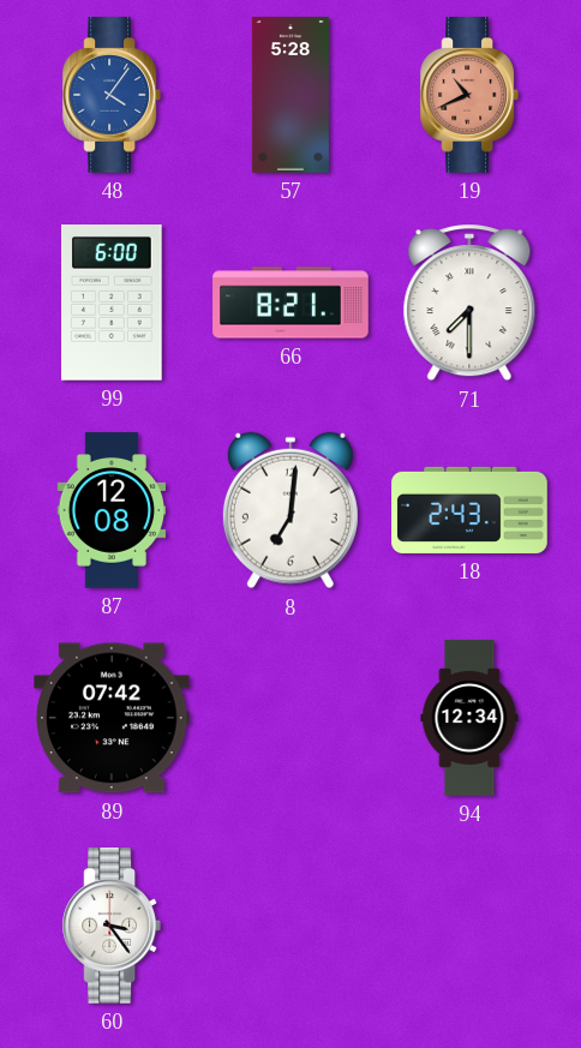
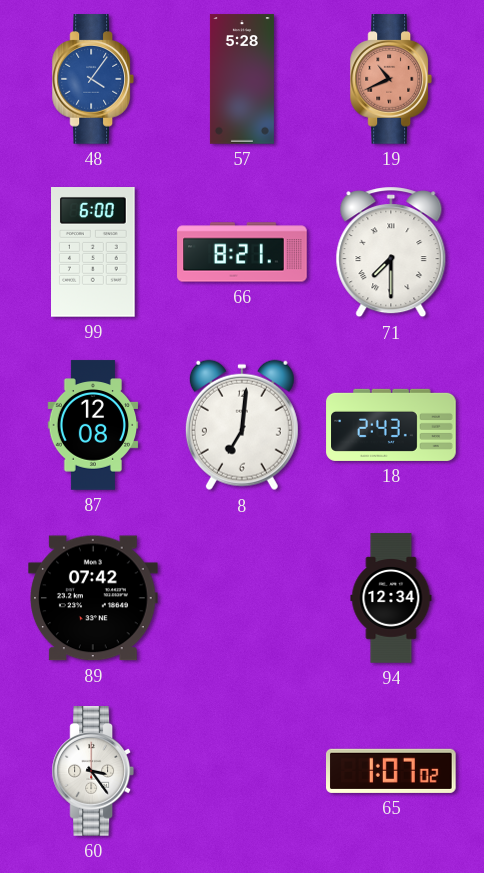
65: none -> 1:07 (392, 771)
